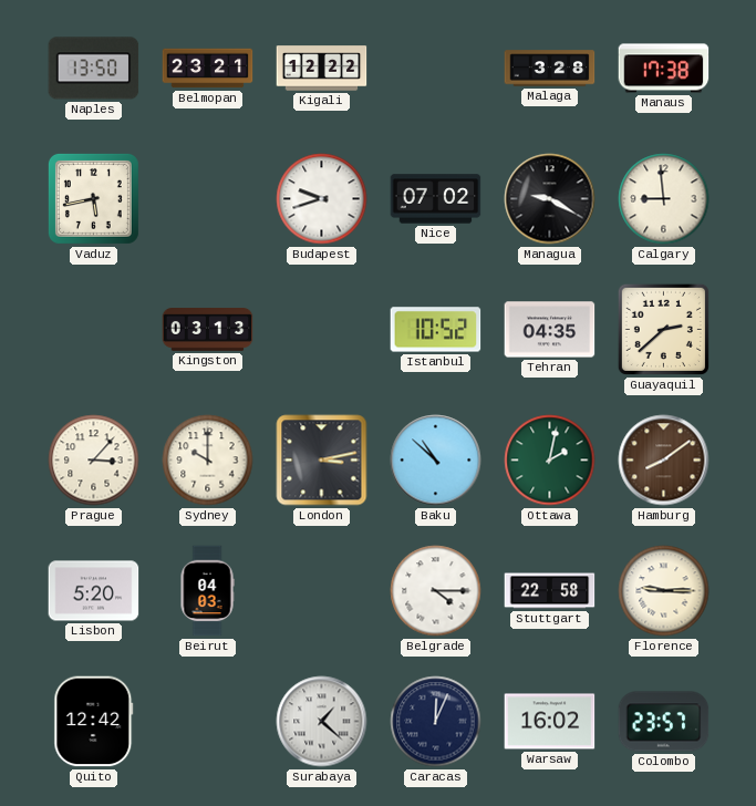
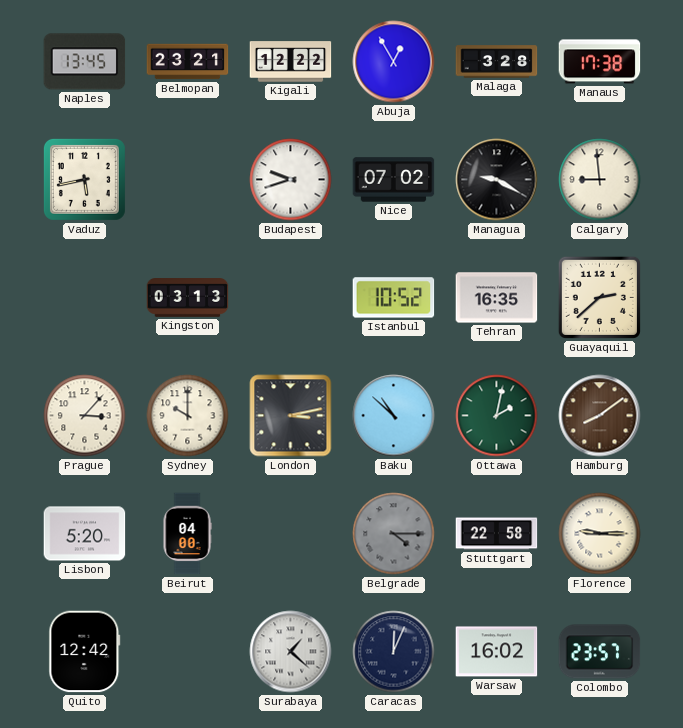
Naples: 13:50 -> 13:45 (85, 62)
Abuja: none -> 12:55 (394, 62)
Tehran: 04:35 -> 16:35 (497, 298)
Beirut: 04:03 -> 04:00 (187, 534)
Belgrade dial: white -> grey (394, 534)
